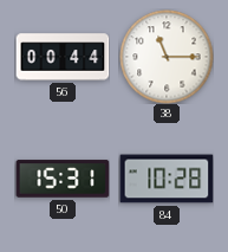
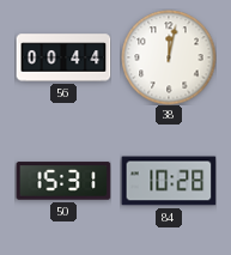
38: 11:15 -> 12:02 (169, 57)
